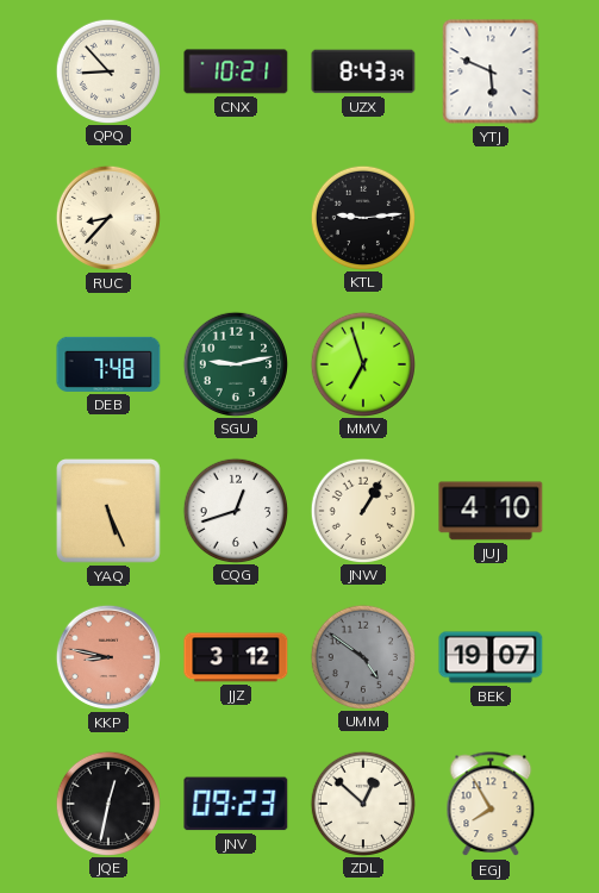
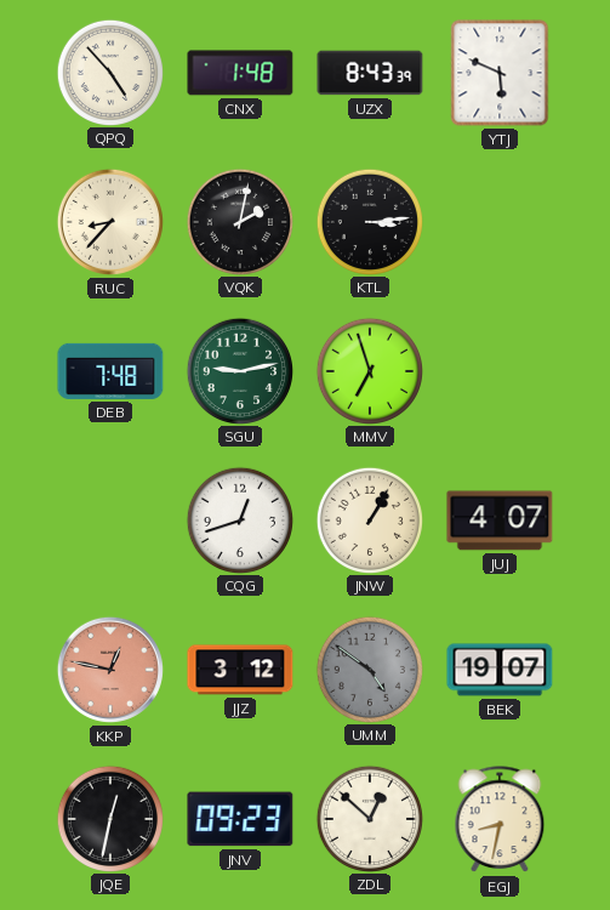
QPQ: 8:53 -> 4:53 (109, 72)
CNX: 10:21 -> 1:48 (240, 73)
VQK: none -> 2:02 (239, 221)
KTL: 9:14 -> 3:14 (369, 221)
YAQ: 5:26 -> none (110, 512)
JUJ: 4:10 -> 4:07 (500, 521)
KKP: 8:47 -> 12:47 (110, 670)
EGJ: 7:55 -> 8:32 (500, 820)
